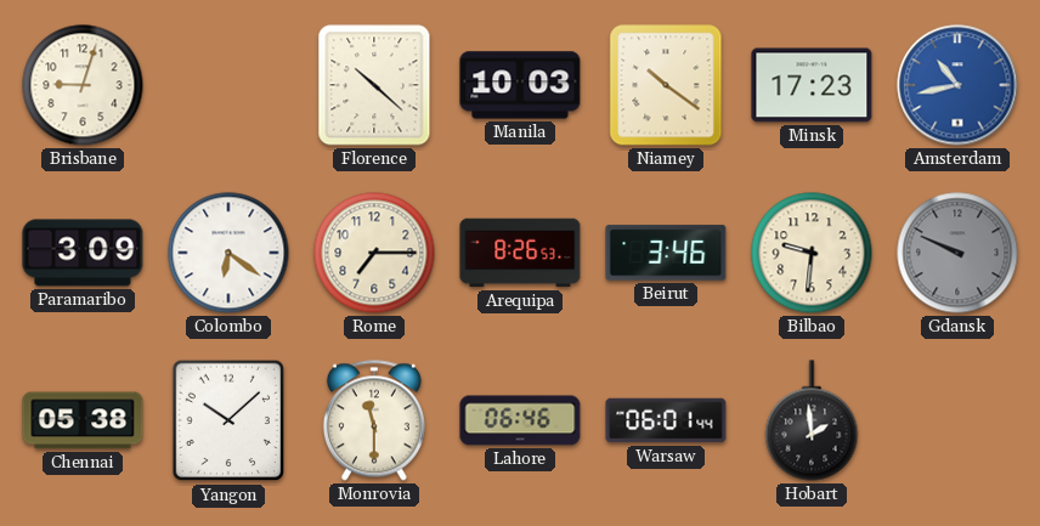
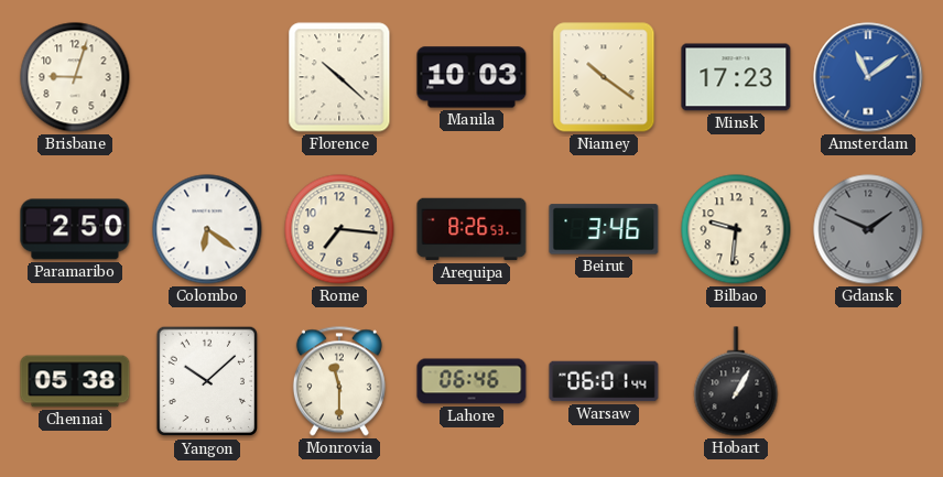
Amsterdam: 10:43 -> 11:09 (868, 77)
Paramaribo: 3:09 -> 2:50 (75, 229)
Rome: 7:15 -> 7:16 (339, 229)
Gdansk: 9:49 -> 1:49 (868, 229)
Hobart: 1:59 -> 1:05 (736, 381)
